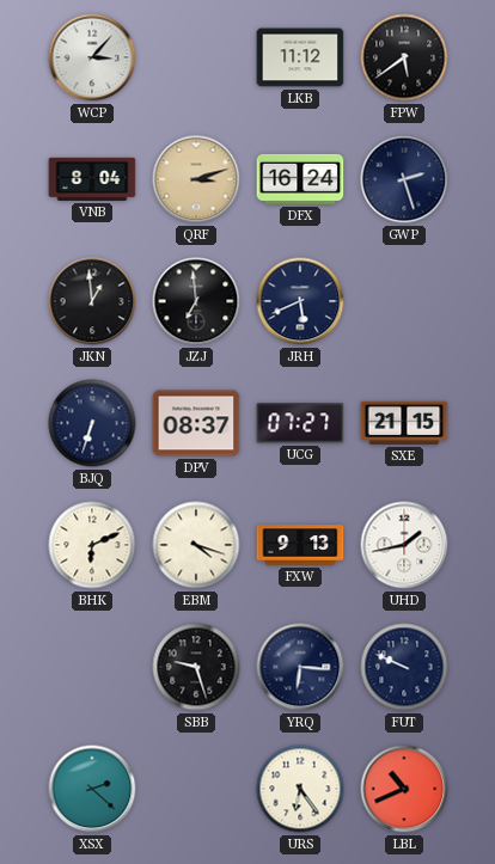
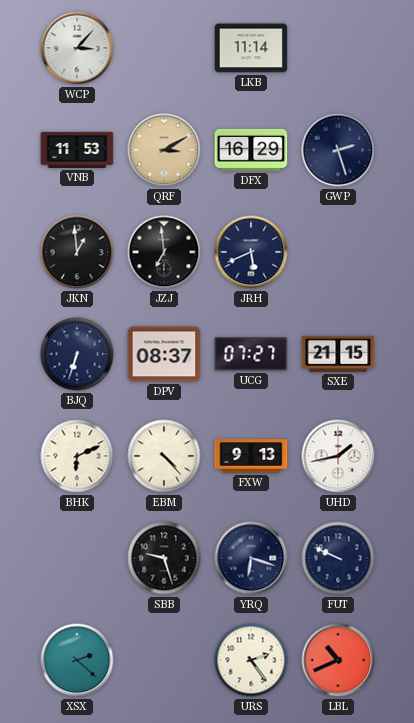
LKB: 11:12 -> 11:14 (251, 48)
FPW: 5:39 -> none (404, 57)
VNB: 8:04 -> 11:53 (77, 150)
QRF: 3:12 -> 3:10 (164, 150)
DFX: 16:24 -> 16:29 (251, 150)
EBM: 4:18 -> 4:23 (164, 456)
YRQ: 6:16 -> 6:18 (251, 558)
URS: 6:24 -> 2:24 (251, 660)
